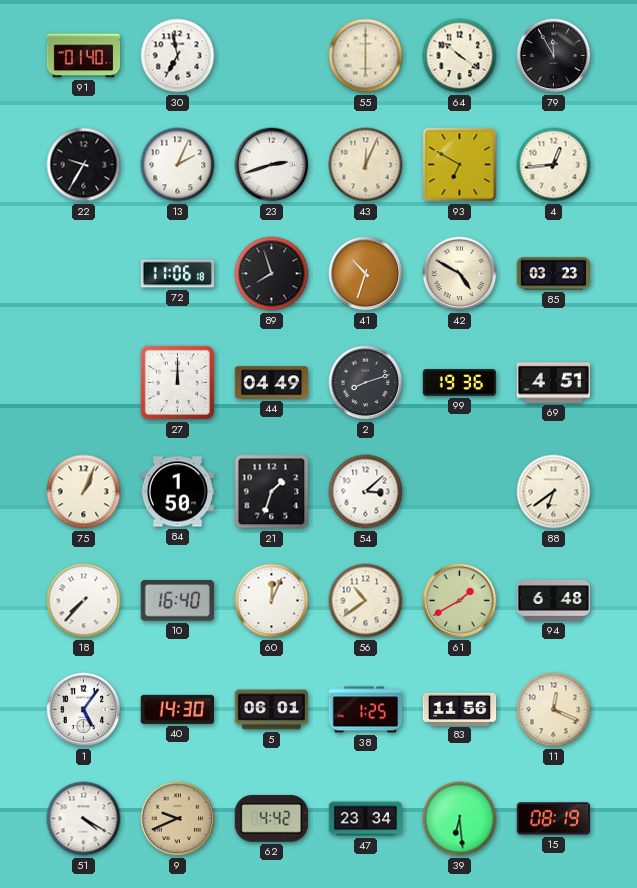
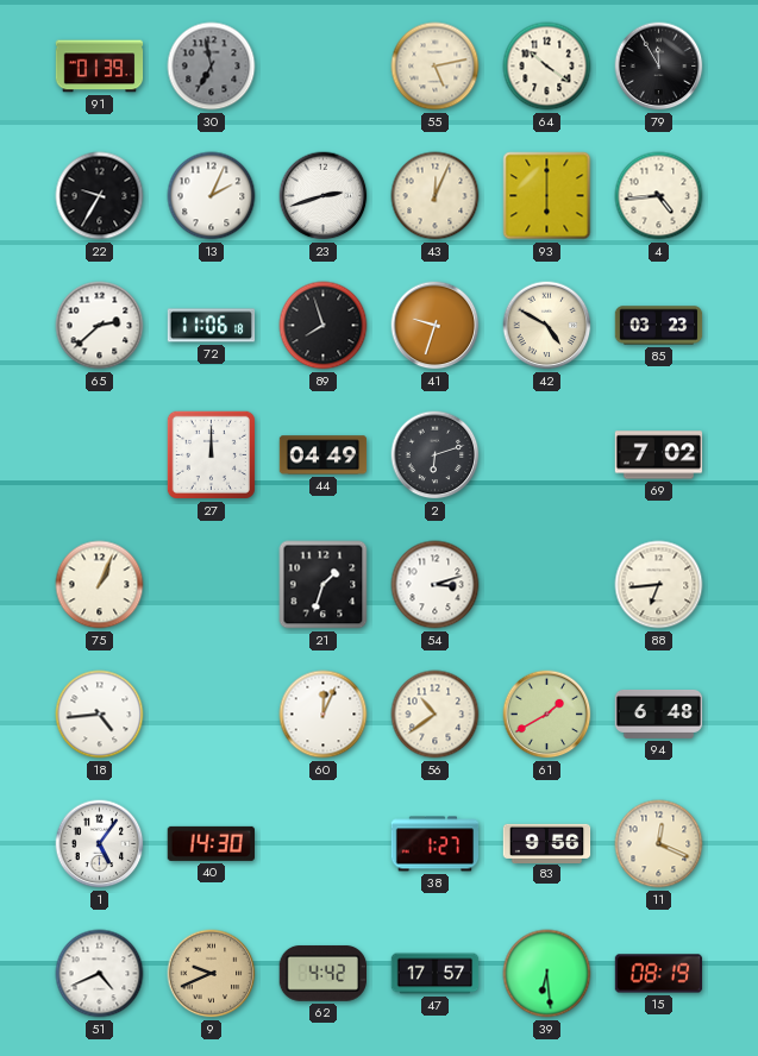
91: 01:40 -> 01:39 (100, 67)
30 dial: white -> grey (212, 67)
55: 6:00 -> 5:13 (436, 67)
93: 6:50 -> 6:00 (547, 196)
4: 12:44 -> 4:44 (659, 196)
65: none -> 2:38 (100, 326)
41: 10:33 -> 9:33 (436, 326)
2: 8:12 -> 6:12 (436, 455)
99: 19:36 -> none (460, 383)
69: 4:51 -> 7:02 (659, 455)
84: 1:50 -> none (178, 492)
54: 3:08 -> 3:12 (436, 585)
88: 6:39 -> 6:44 (659, 585)
18: 7:37 -> 4:44 (100, 715)
10: 16:40 -> none (177, 601)
5: 06:01 -> none (272, 710)
38: 1:25 -> 1:27 (436, 844)
83: 11:56 -> 9:56 (547, 843)
51: 4:20 -> 4:41 (100, 974)
47: 23:34 -> 17:57 (436, 974)
